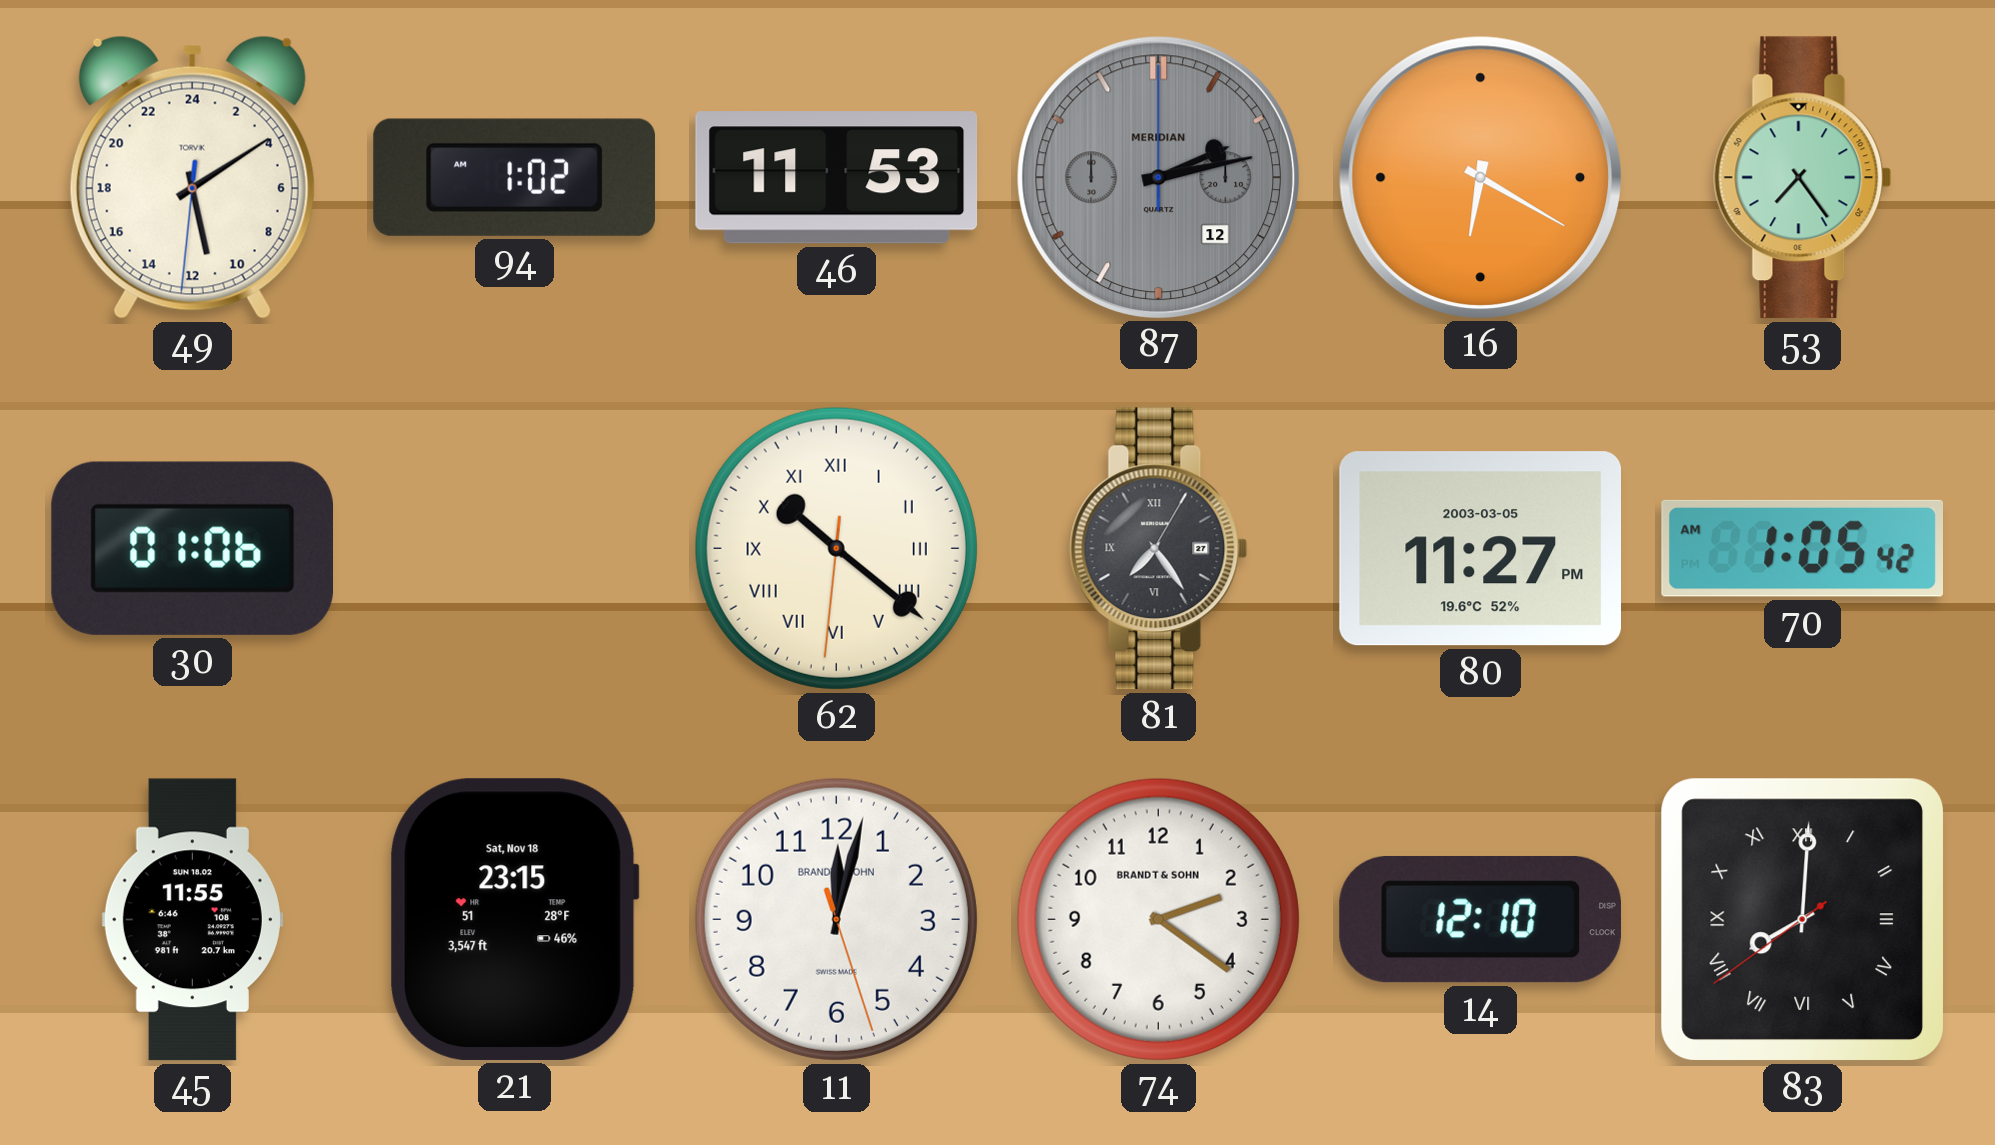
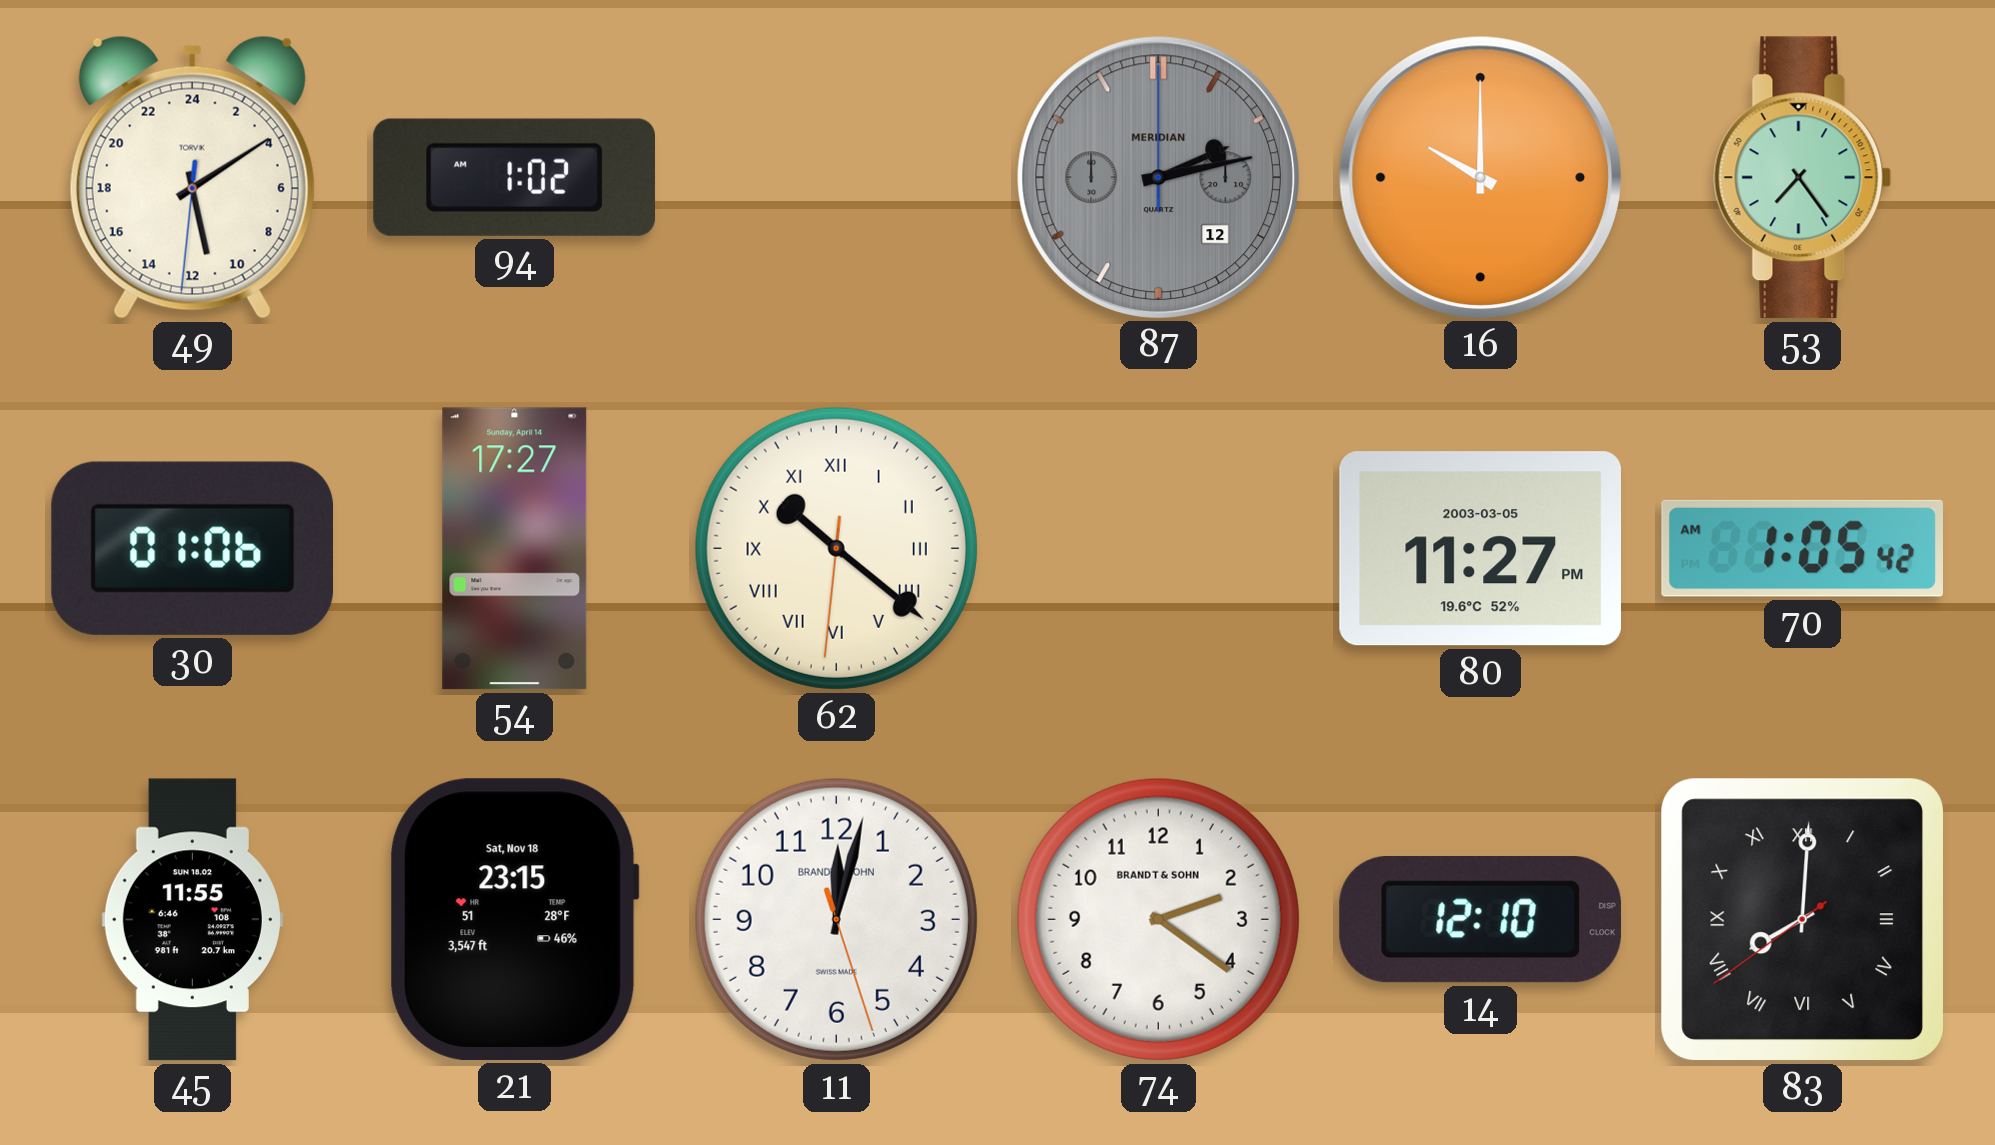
46: 11:53 -> none (837, 178)
16: 6:20 -> 10:00 (1480, 177)
54: none -> 17:27 (515, 549)
81: 7:24 -> none (1159, 549)
